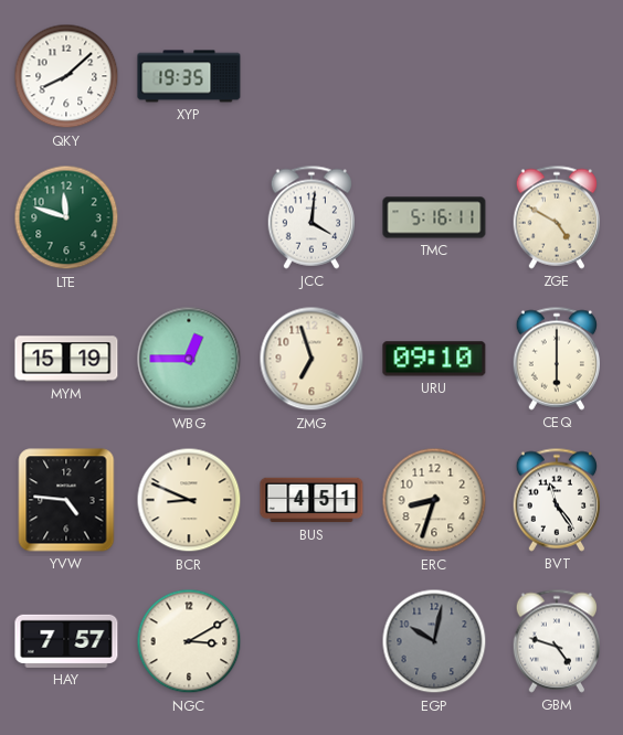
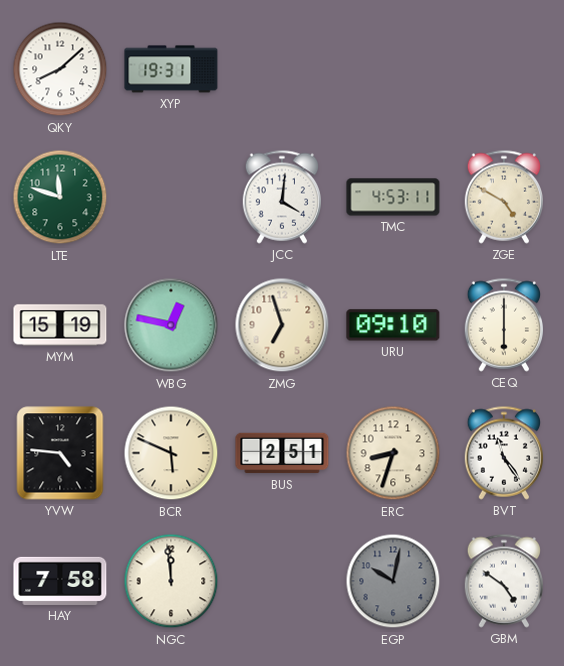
XYP: 19:35 -> 19:31 (171, 69)
TMC: 5:16 -> 4:53 (393, 197)
WBG: 12:45 -> 12:47 (171, 325)
BCR: 8:49 -> 5:49 (171, 453)
BUS: 4:51 -> 2:51 (282, 453)
HAY: 7:57 -> 7:58 (60, 581)
NGC: 3:10 -> 11:59 (171, 581)
GBM: 4:48 -> 4:51 (503, 581)
